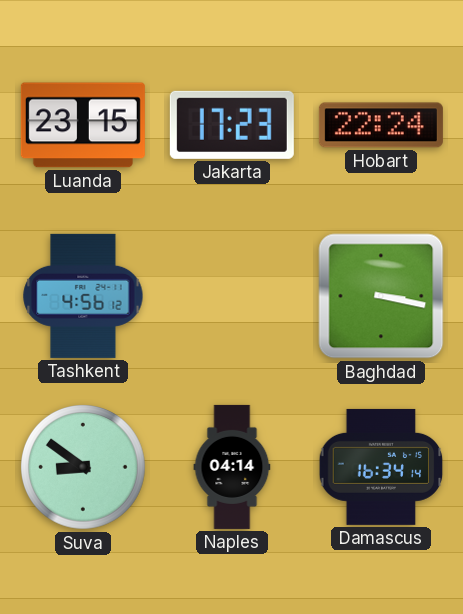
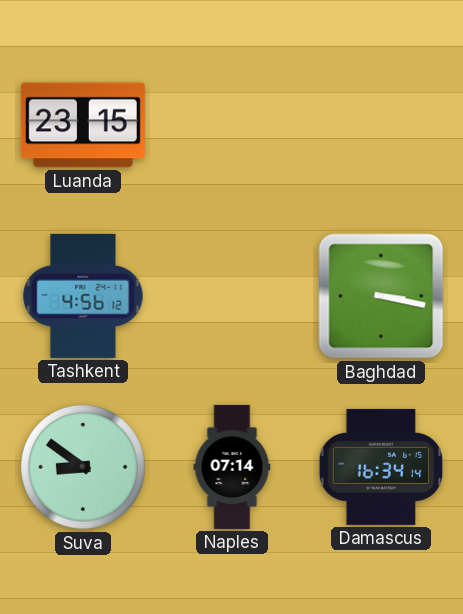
Jakarta: 17:23 -> none (232, 125)
Hobart: 22:24 -> none (381, 125)
Naples: 04:14 -> 07:14 (232, 467)
